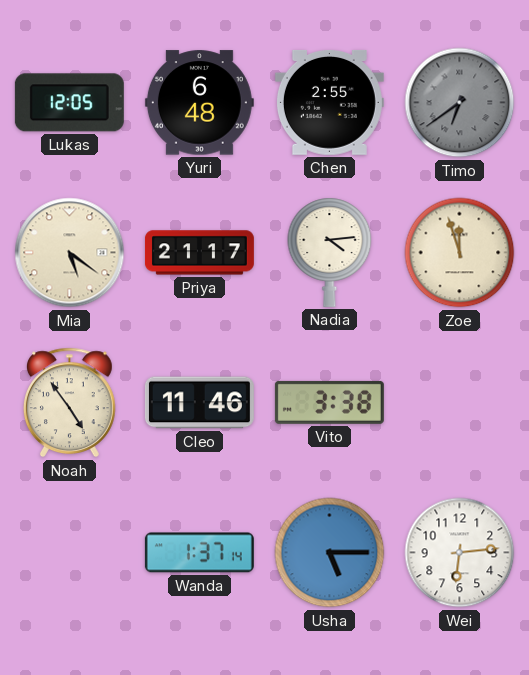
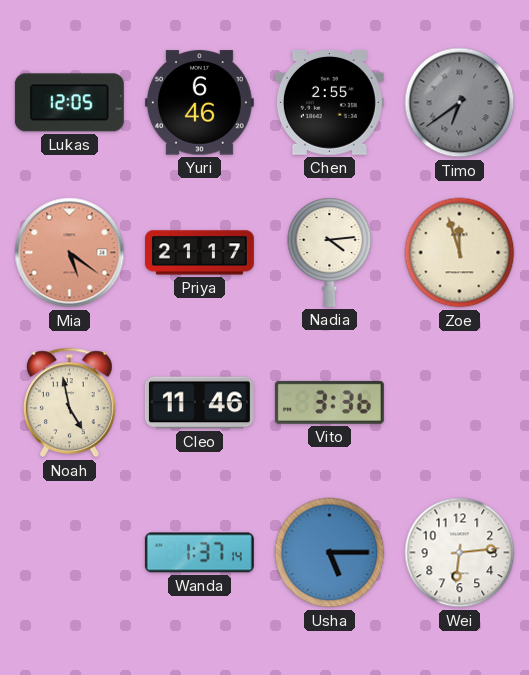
Yuri: 6:48 -> 6:46 (199, 103)
Mia dial: cream -> salmon (70, 253)
Noah: 4:54 -> 4:58 (69, 403)
Vito: 3:38 -> 3:36 (329, 402)
